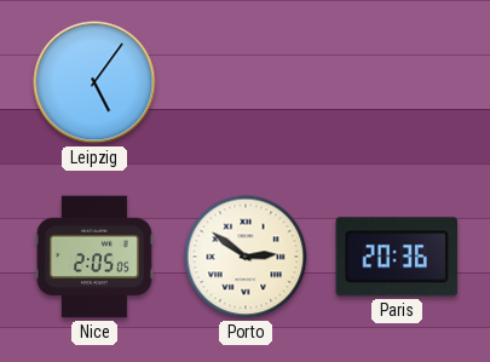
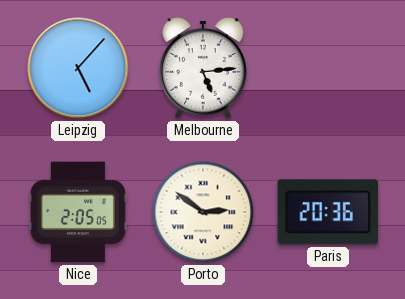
Leipzig: 5:06 -> 5:07 (78, 68)
Melbourne: none -> 5:14 (203, 68)
